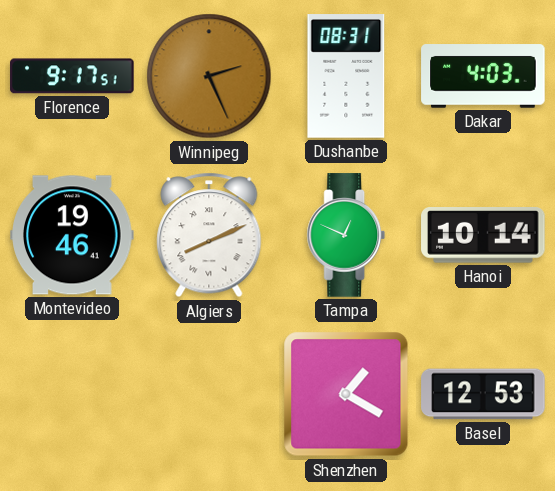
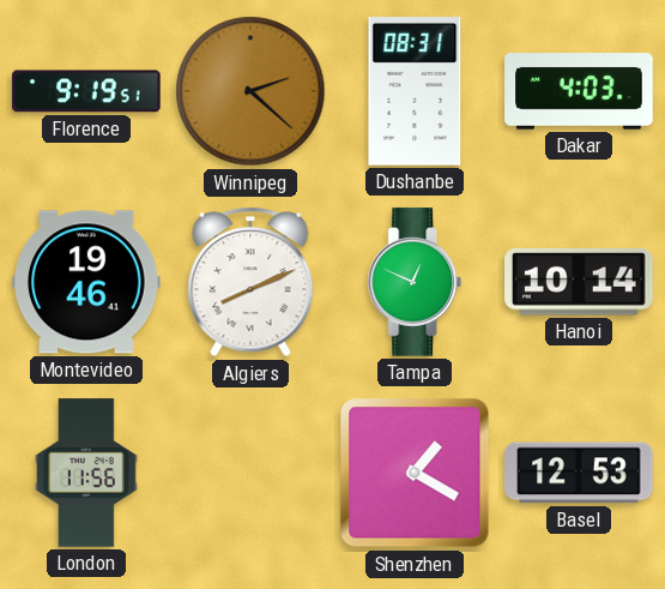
Florence: 9:17 -> 9:19 (86, 91)
Winnipeg: 2:26 -> 2:22 (250, 91)
London: none -> 11:56 (86, 473)
